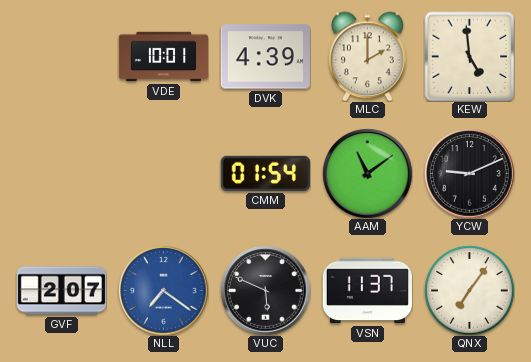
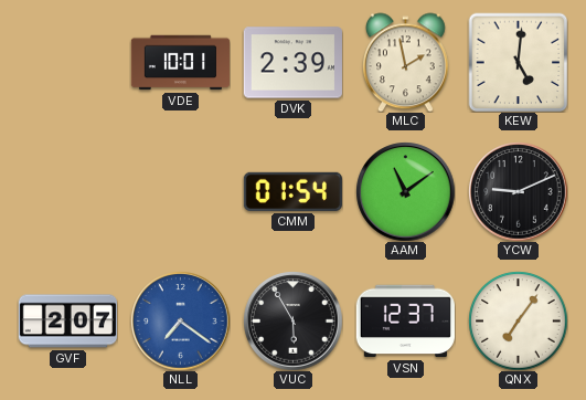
DVK: 4:39 -> 2:39 (292, 63)
MLC: 2:00 -> 1:58 (405, 62)
KEW: 4:59 -> 5:01 (518, 62)
VUC: 5:49 -> 5:55 (292, 320)
VSN: 11:37 -> 12:37 (405, 322)
